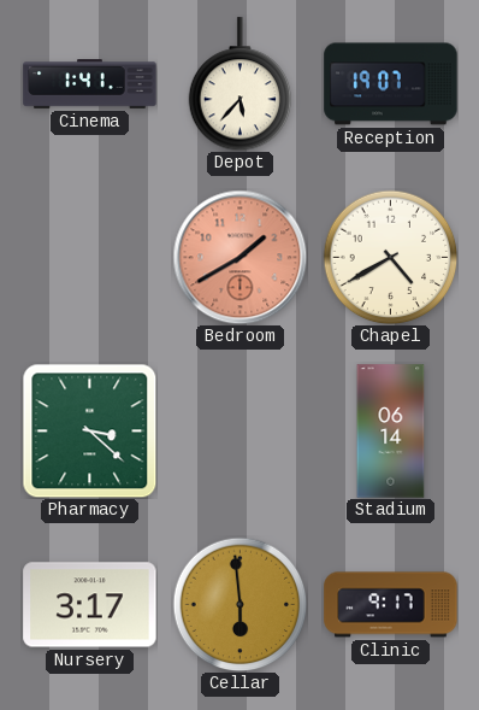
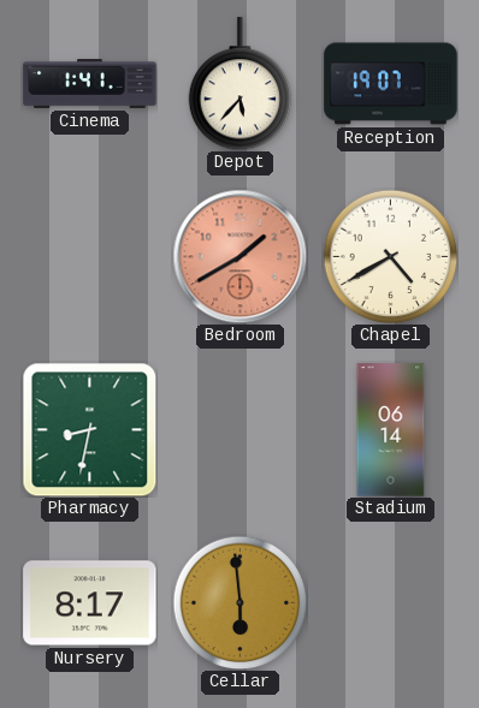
Pharmacy: 3:22 -> 8:32 (89, 429)
Nursery: 3:17 -> 8:17 (90, 603)
Clinic: 9:17 -> none (391, 605)
